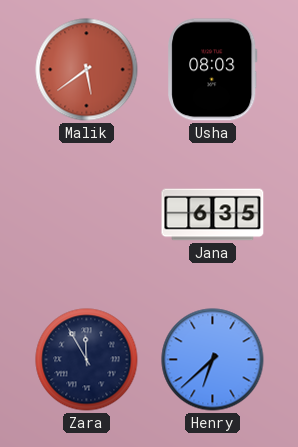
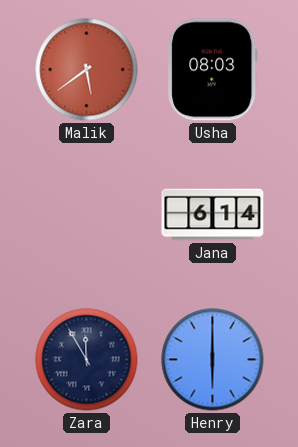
Jana: 6:35 -> 6:14 (213, 215)
Henry: 6:38 -> 6:00 (213, 360)
